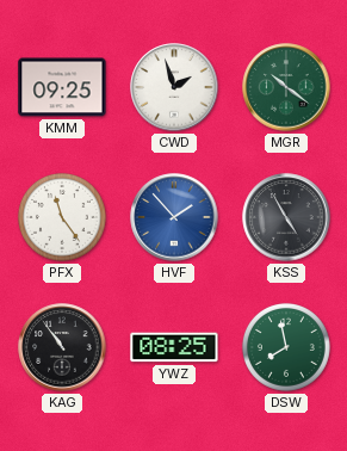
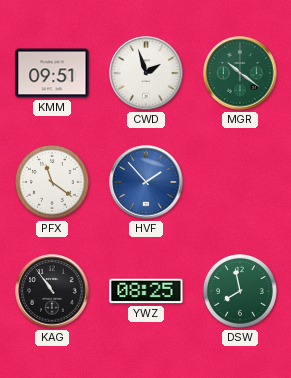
KMM: 09:25 -> 09:51 (52, 73)
PFX: 11:24 -> 11:21 (52, 182)
KSS: 4:55 -> none (286, 217)
